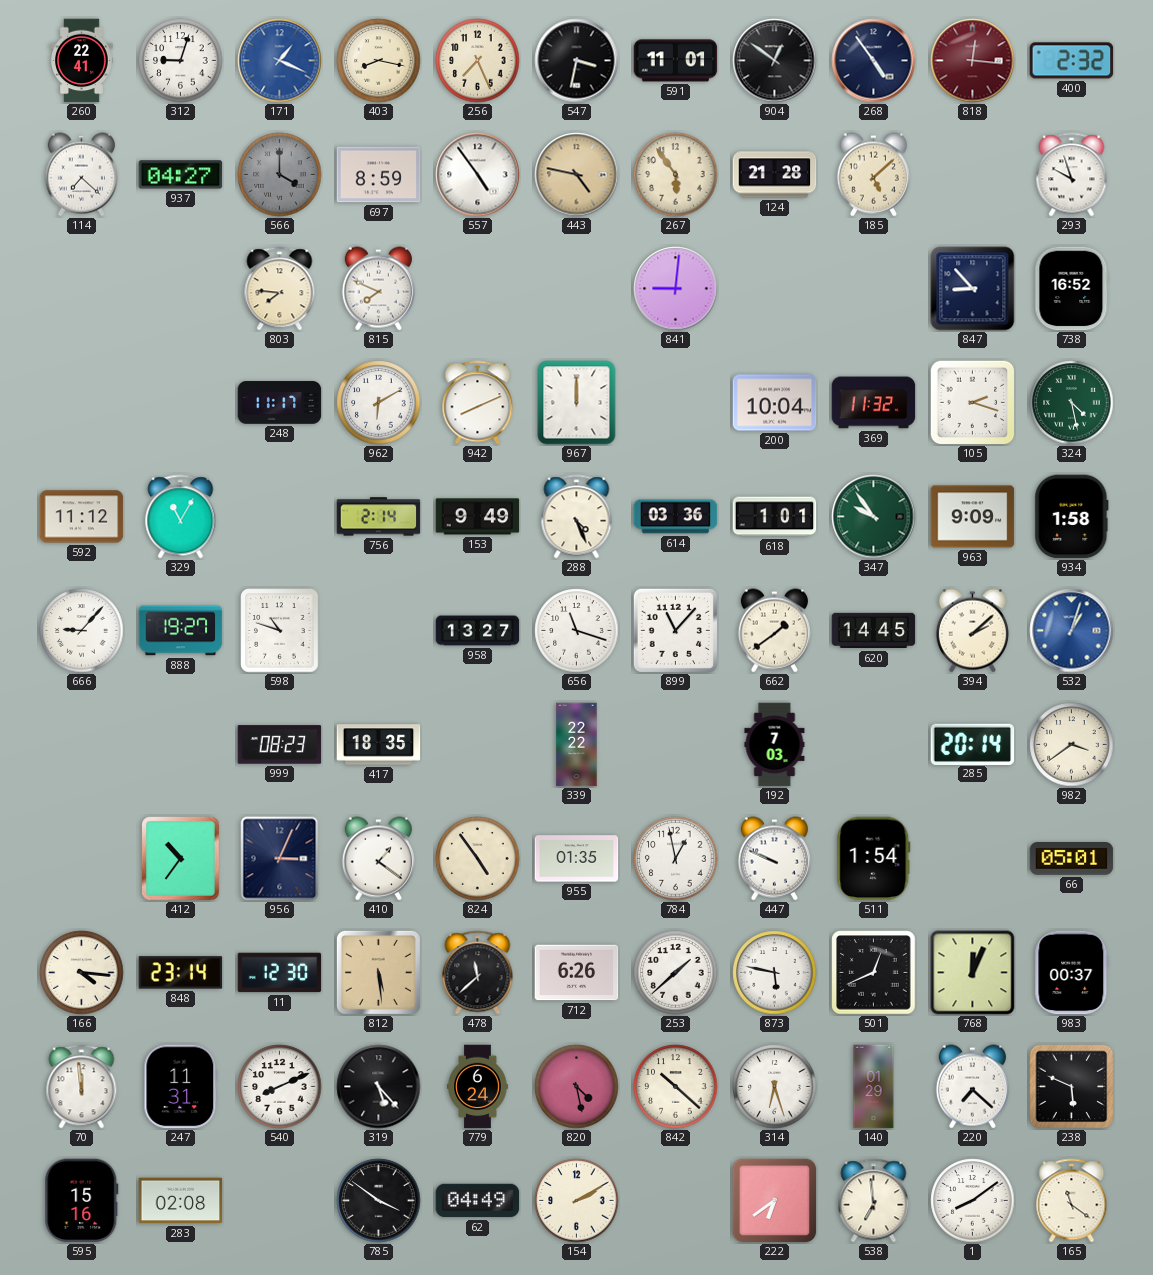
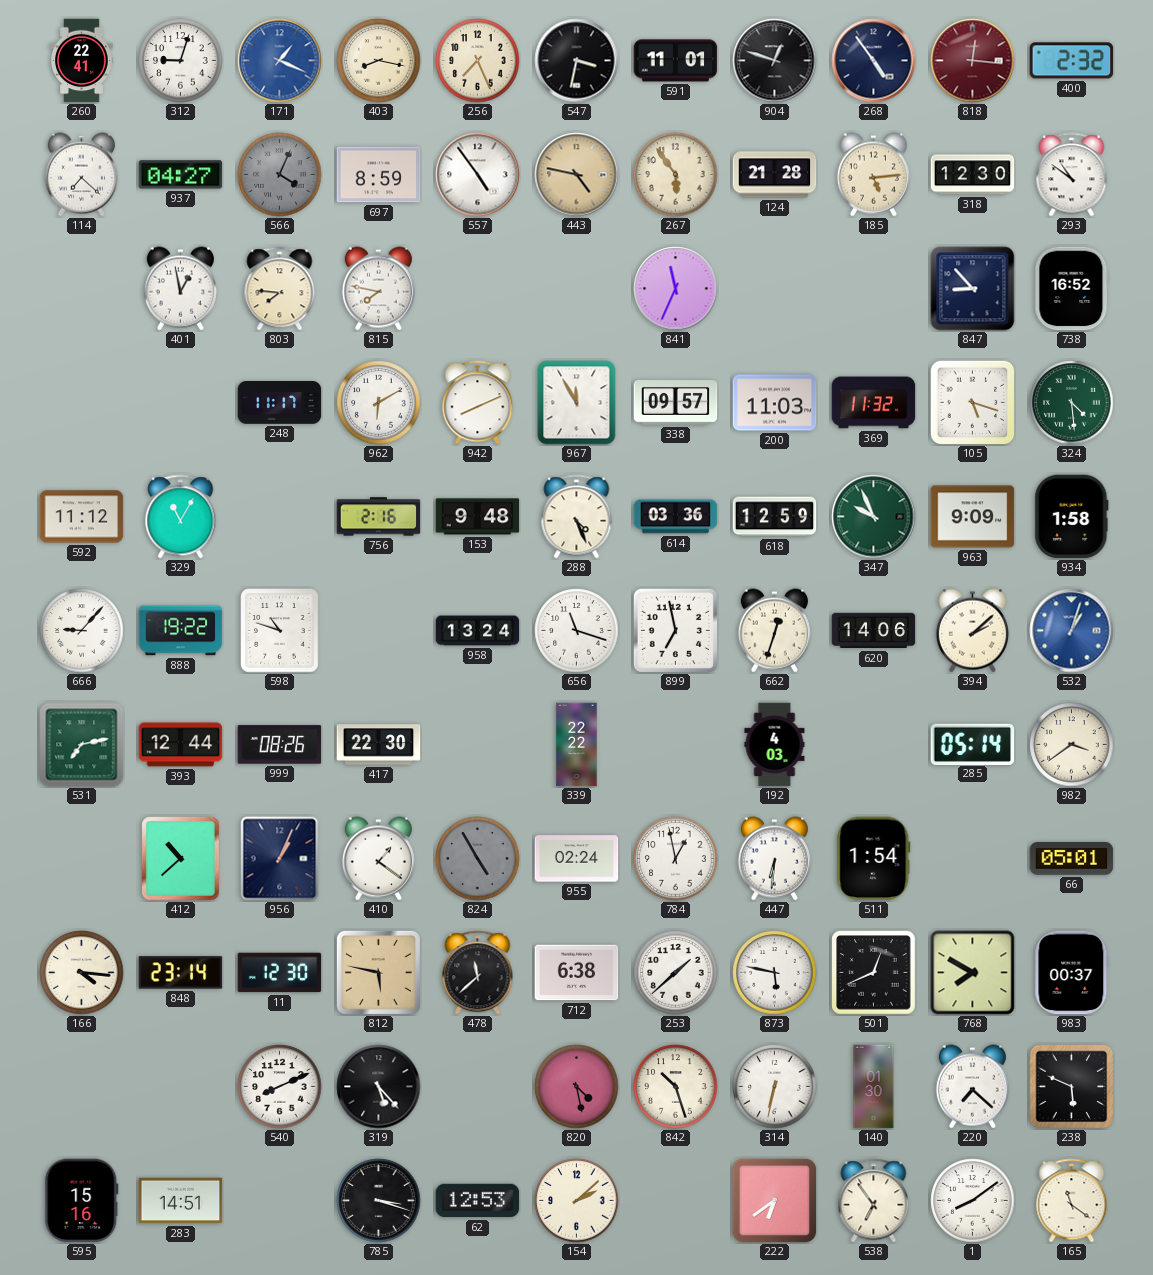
904: 12:51 -> 12:48 (775, 61)
566: 4:00 -> 4:04 (280, 175)
185: 5:08 -> 5:14 (873, 175)
318: none -> 12:30 (973, 175)
293: 9:57 -> 10:51 (1072, 175)
401: none -> 12:58 (180, 289)
815: 7:49 -> 7:47 (378, 289)
841: 9:01 -> 11:34 (676, 289)
967: 12:00 -> 11:55 (577, 403)
338: none -> 09:57 (676, 403)
200: 10:04 -> 11:03 (775, 403)
105: 2:18 -> 5:18 (972, 402)
324: 4:28 -> 4:29 (1072, 403)
756: 2:14 -> 2:16 (379, 517)
153: 9:49 -> 9:48 (478, 517)
618: 1:01 -> 12:59 (775, 517)
347: 9:54 -> 9:56 (874, 517)
888: 19:27 -> 19:22 (181, 631)
958: 13:27 -> 13:24 (478, 631)
899: 11:07 -> 6:58 (675, 630)
662: 1:39 -> 12:33 (774, 631)
620: 14:45 -> 14:06 (874, 631)
531: none -> 7:13 (82, 745)
393: none -> 12:44 (181, 745)
999: 08:23 -> 08:26 (280, 745)
417: 18:35 -> 22:30 (379, 745)
192: 7:03 -> 4:03 (775, 745)
285: 20:14 -> 05:14 (973, 744)
412: 10:36 -> 10:38 (181, 859)
956: 3:04 -> 1:04 (280, 859)
824: 4:54 -> 4:55 (478, 859)
824 dial: cream -> grey (478, 859)
955: 01:35 -> 02:24 (577, 859)
447: 9:49 -> 6:31 (774, 859)
812: 5:29 -> 5:47 (378, 972)
712: 6:26 -> 6:38 (577, 973)
768: 12:04 -> 7:50 (973, 973)
70: 11:59 -> none (82, 1087)
247: 11:31 -> none (181, 1087)
779: 6:24 -> none (478, 1087)
842: 10:22 -> 10:27 (676, 1087)
314: 6:27 -> 6:32 (775, 1087)
140: 01:29 -> 01:30 (874, 1087)
283: 02:08 -> 14:51 (181, 1201)
785: 3:51 -> 3:18 (379, 1201)
62: 04:49 -> 12:53 (478, 1201)
154: 2:10 -> 2:08 (577, 1201)
538: 6:59 -> 6:54 (874, 1201)
